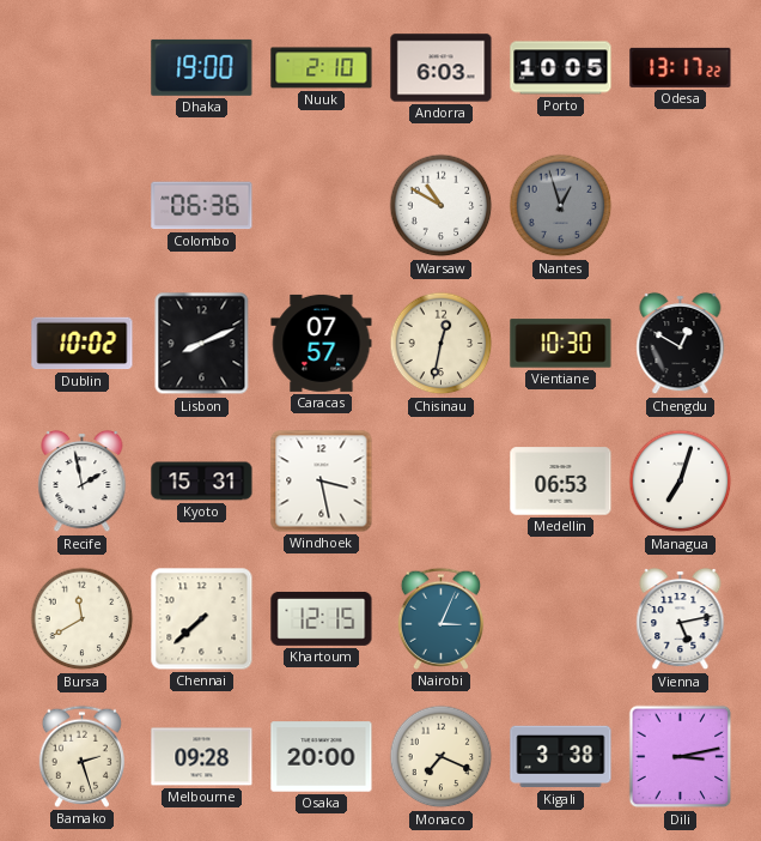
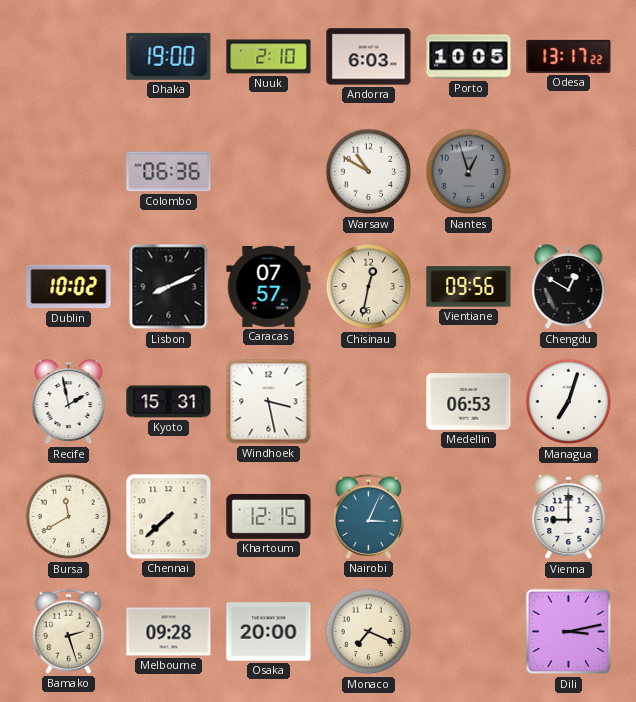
Vientiane: 10:30 -> 09:56 (469, 287)
Vienna: 5:13 -> 9:00 (569, 517)
Kigali: 3:38 -> none (561, 757)
